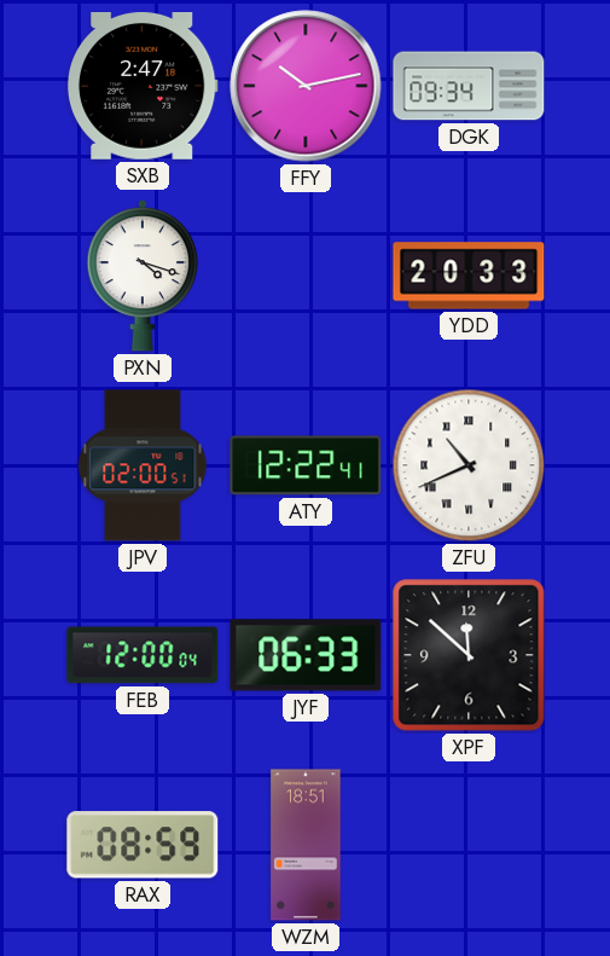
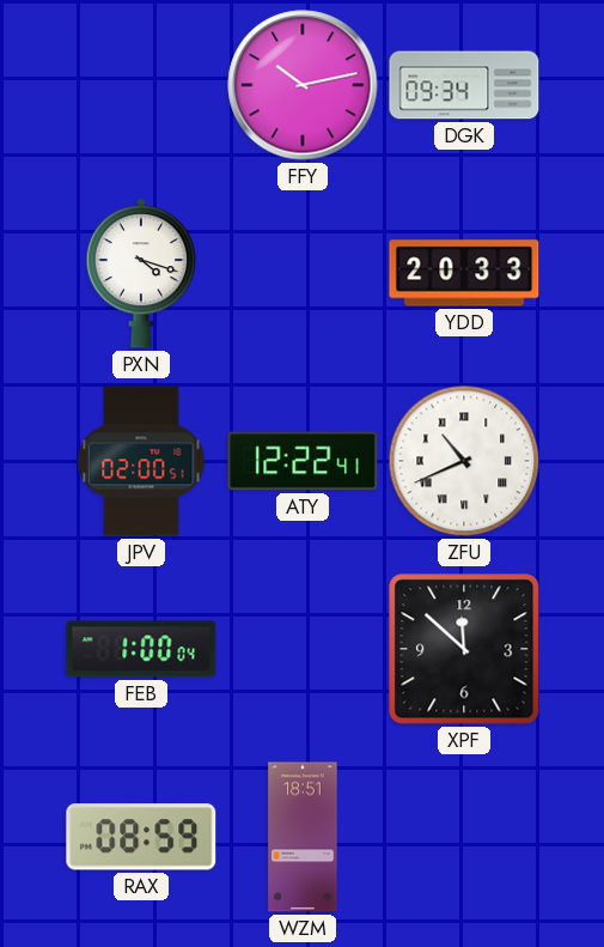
SXB: 2:47 -> none (143, 87)
FEB: 12:00 -> 1:00 (141, 649)
JYF: 06:33 -> none (306, 655)
